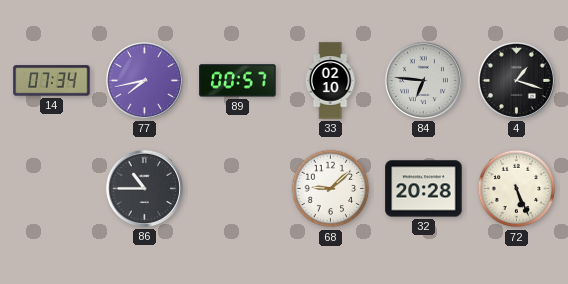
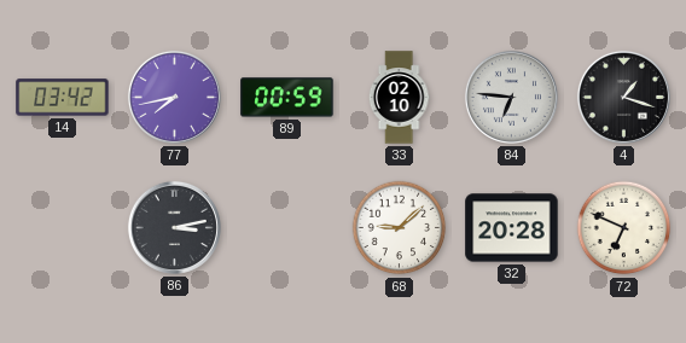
14: 07:34 -> 03:42 (63, 98)
89: 00:57 -> 00:59 (287, 98)
86: 10:45 -> 3:13 (174, 227)
72: 5:26 -> 6:49 (624, 228)
